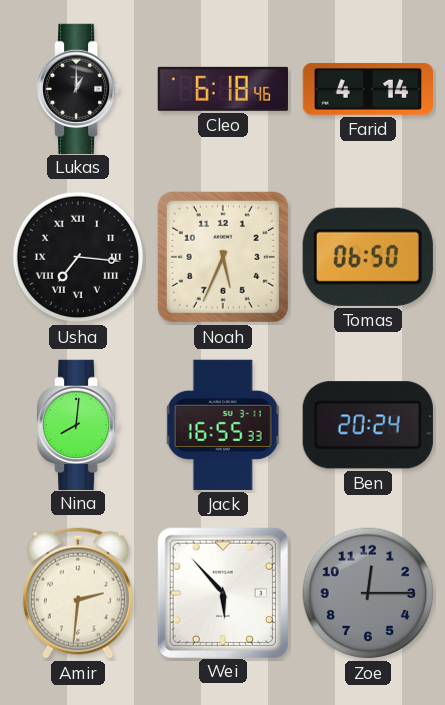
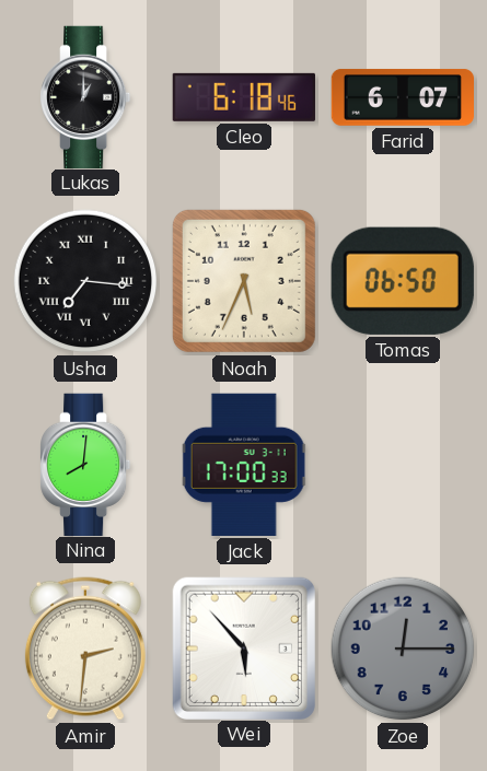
Farid: 4:14 -> 6:07 (402, 97)
Jack: 16:55 -> 17:00 (244, 465)
Ben: 20:24 -> none (368, 425)
